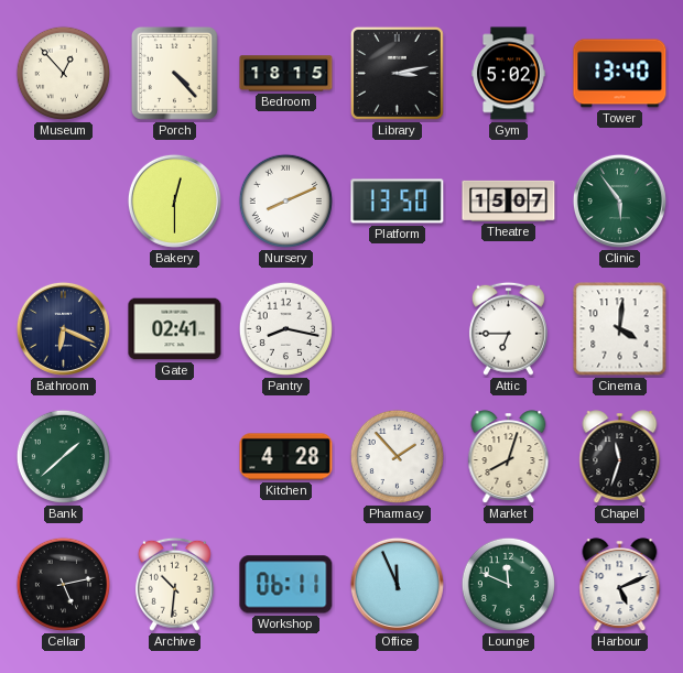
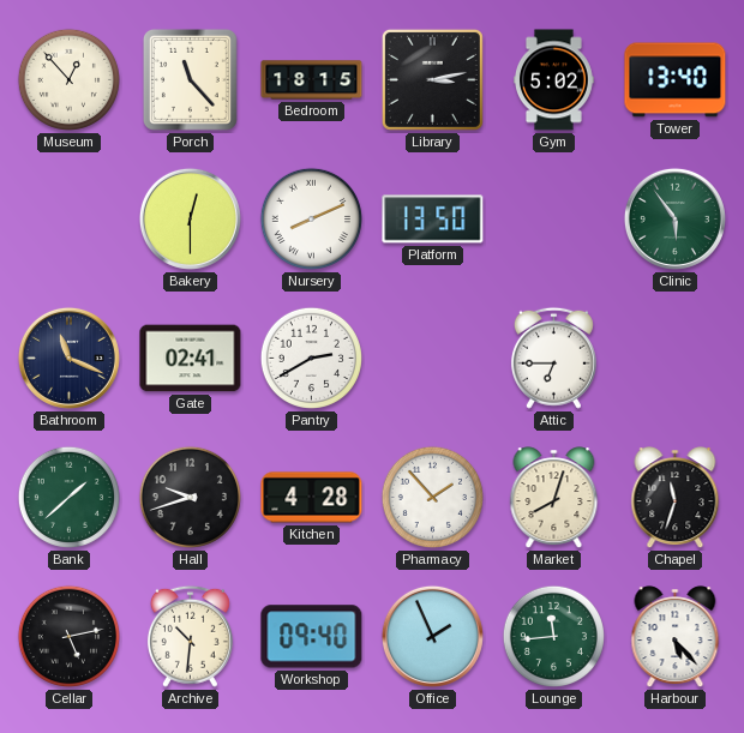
Porch: 4:23 -> 11:23 (190, 80)
Theatre: 15:07 -> none (509, 200)
Bathroom: 6:19 -> 11:19 (68, 358)
Pantry: 8:17 -> 2:40 (311, 358)
Cinema: 4:01 -> none (620, 329)
Hall: none -> 9:42 (190, 497)
Workshop: 06:11 -> 09:40 (312, 637)
Office: 11:56 -> 1:56 (432, 636)
Lounge: 11:49 -> 11:44 (553, 636)
Harbour: 5:11 -> 5:23 (676, 637)
